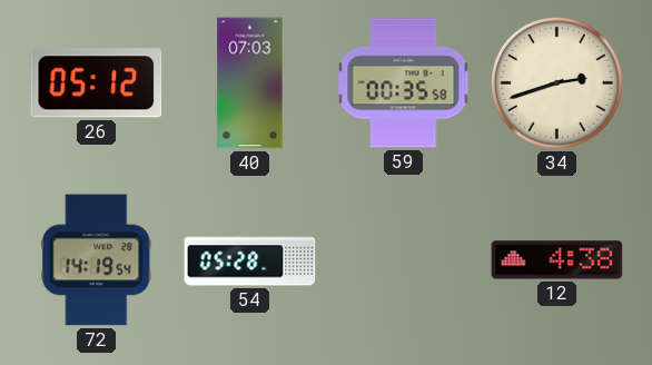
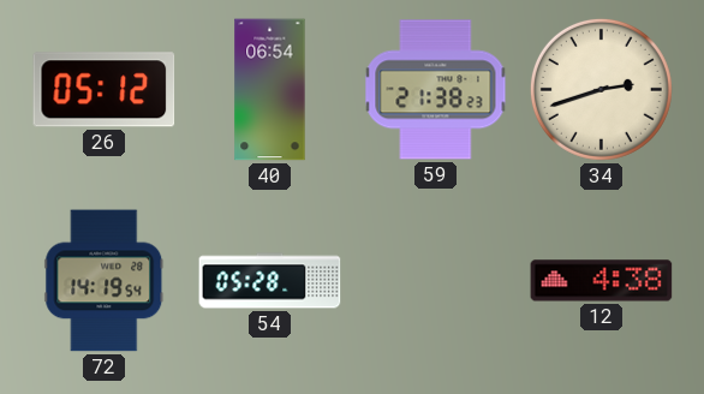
40: 07:03 -> 06:54 (270, 90)
59: 00:35 -> 21:38 (436, 90)
